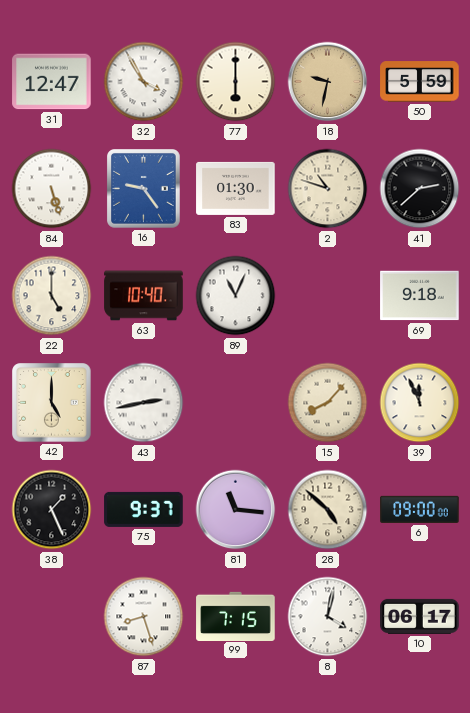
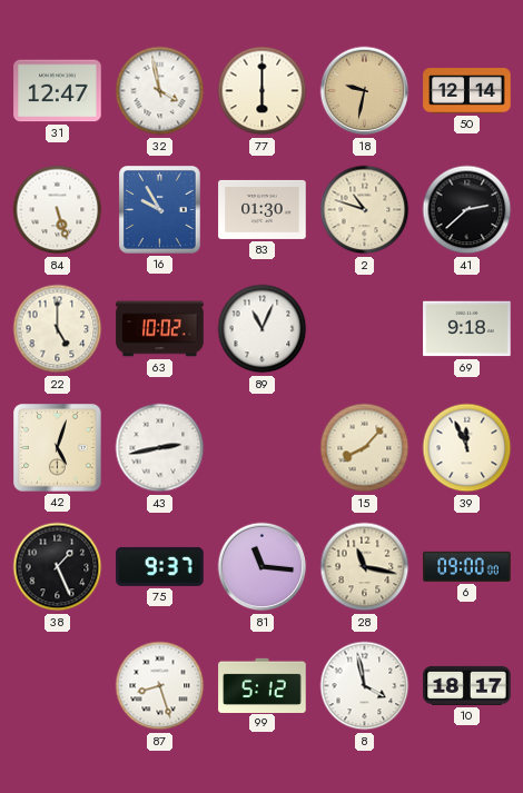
32: 3:55 -> 3:58 (160, 91)
50: 5:59 -> 12:14 (467, 91)
16: 9:24 -> 9:55 (160, 210)
63: 10:40 -> 10:02 (160, 329)
42: 5:00 -> 5:03 (58, 448)
28: 4:52 -> 11:17 (365, 567)
99: 7:15 -> 5:12 (263, 685)
8: 4:02 -> 3:58 (365, 686)
10: 06:17 -> 18:17 (467, 685)
